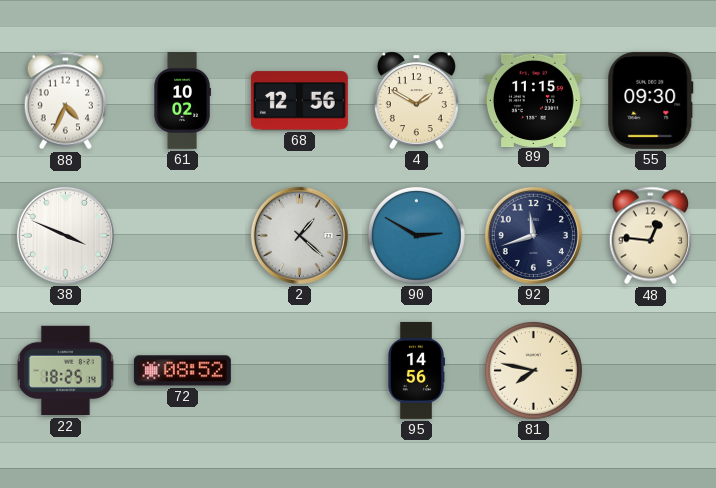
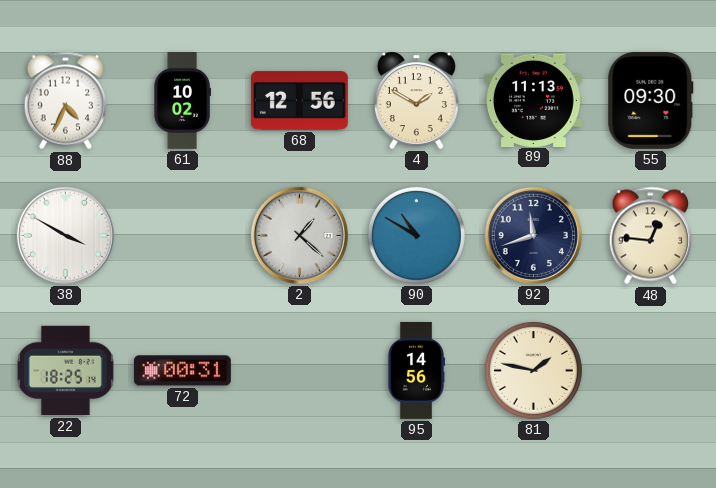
89: 11:15 -> 11:13 (533, 100)
38: 3:49 -> 3:50 (65, 235)
90: 2:50 -> 10:50 (416, 235)
72: 08:52 -> 00:31 (182, 371)
81: 7:47 -> 1:47 (533, 370)
